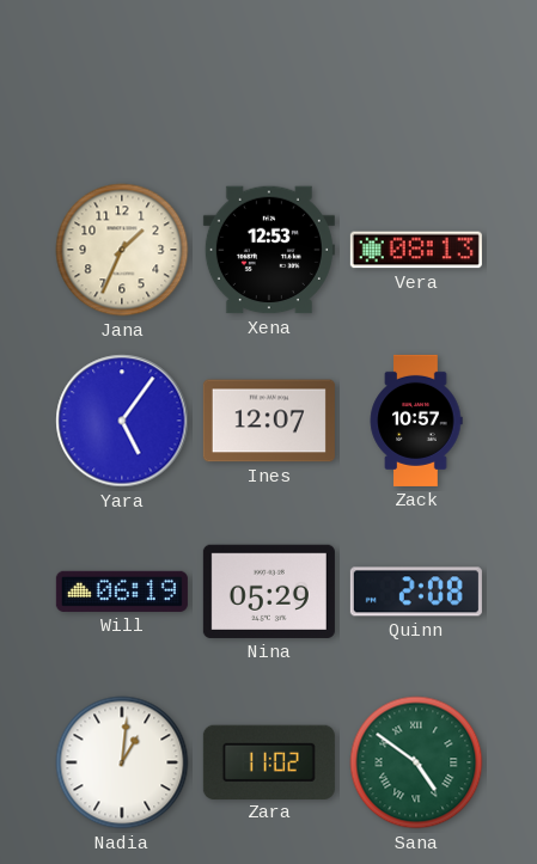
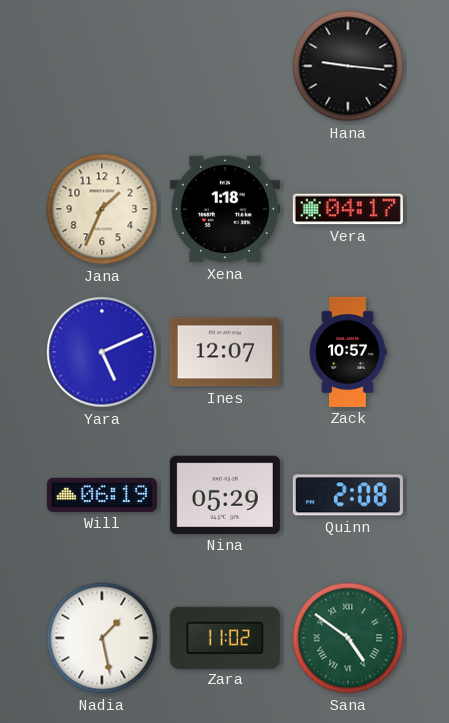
Hana: none -> 9:16 (348, 66)
Xena: 12:53 -> 1:18 (225, 209)
Vera: 08:13 -> 04:17 (348, 209)
Yara: 5:06 -> 5:11 (102, 352)
Nadia: 1:01 -> 1:28 (102, 638)
